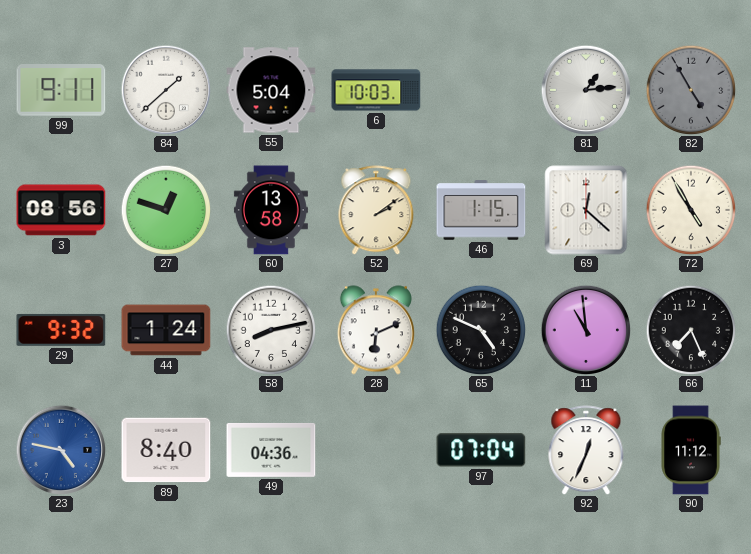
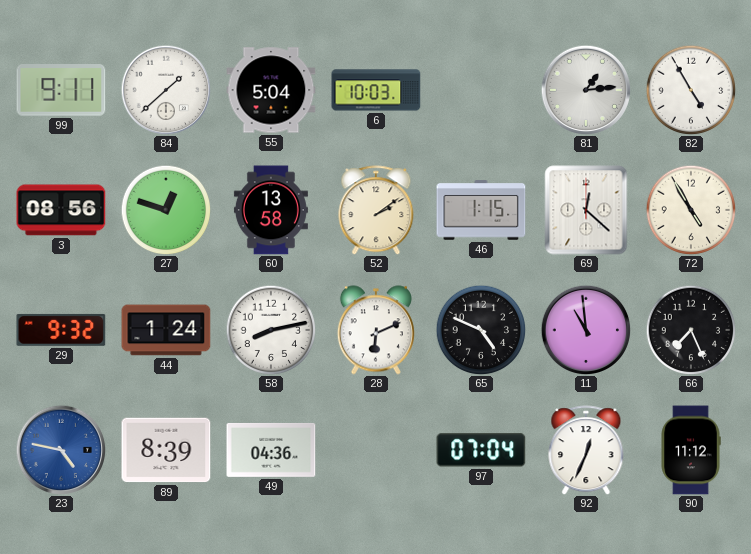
82 dial: grey -> white (691, 90)
89: 8:40 -> 8:39 (166, 450)
